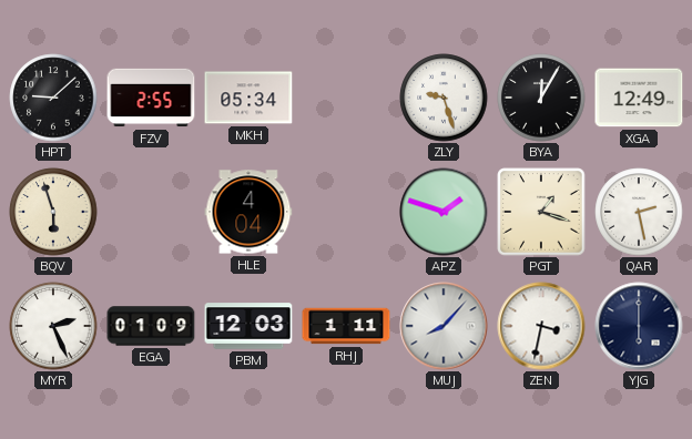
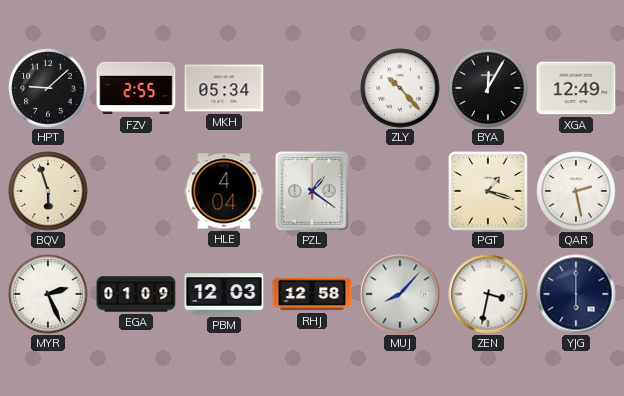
ZLY: 9:27 -> 10:23 (400, 88)
PZL: none -> 1:21 (312, 192)
APZ: 1:48 -> none (444, 212)
RHJ: 1:11 -> 12:58 (312, 294)
